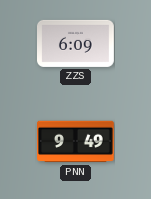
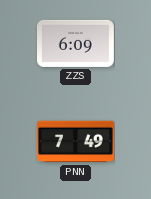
PNN: 9:49 -> 7:49 (76, 142)
